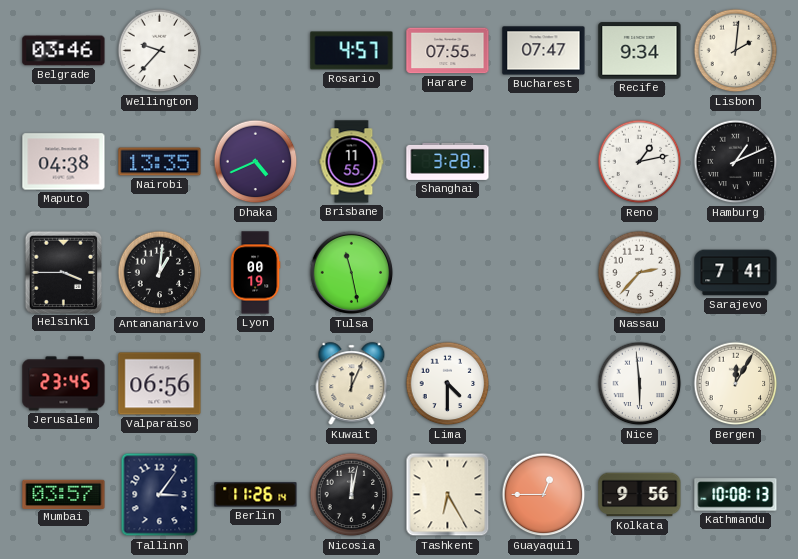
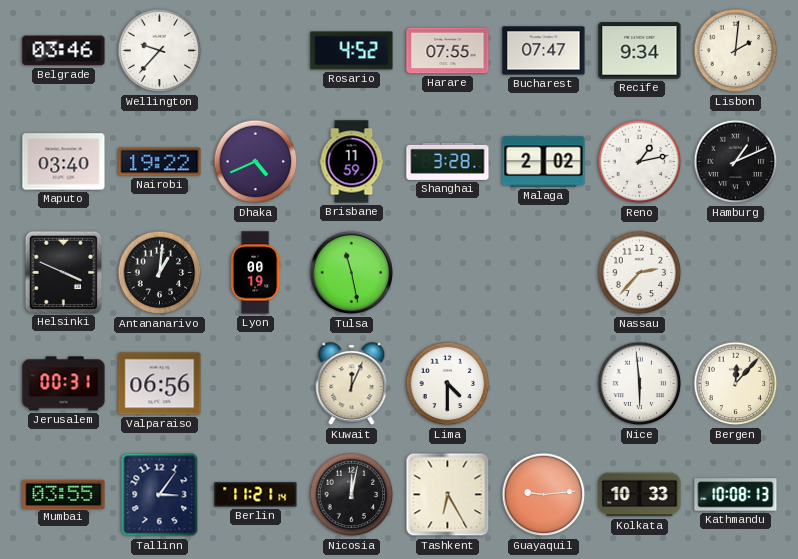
Rosario: 4:57 -> 4:52 (352, 51)
Maputo: 04:38 -> 03:40 (64, 162)
Nairobi: 13:35 -> 19:22 (160, 162)
Brisbane: 11:55 -> 11:59 (352, 162)
Malaga: none -> 2:02 (544, 162)
Helsinki: 3:45 -> 3:49 (63, 272)
Sarajevo: 7:41 -> none (736, 273)
Jerusalem: 23:45 -> 00:31 (64, 384)
Bergen: 12:05 -> 12:07 (736, 384)
Mumbai: 03:57 -> 03:55 (64, 494)
Berlin: 11:26 -> 11:21 (256, 495)
Guayaquil: 12:45 -> 9:14 (544, 495)
Kolkata: 9:56 -> 10:33 (640, 495)
